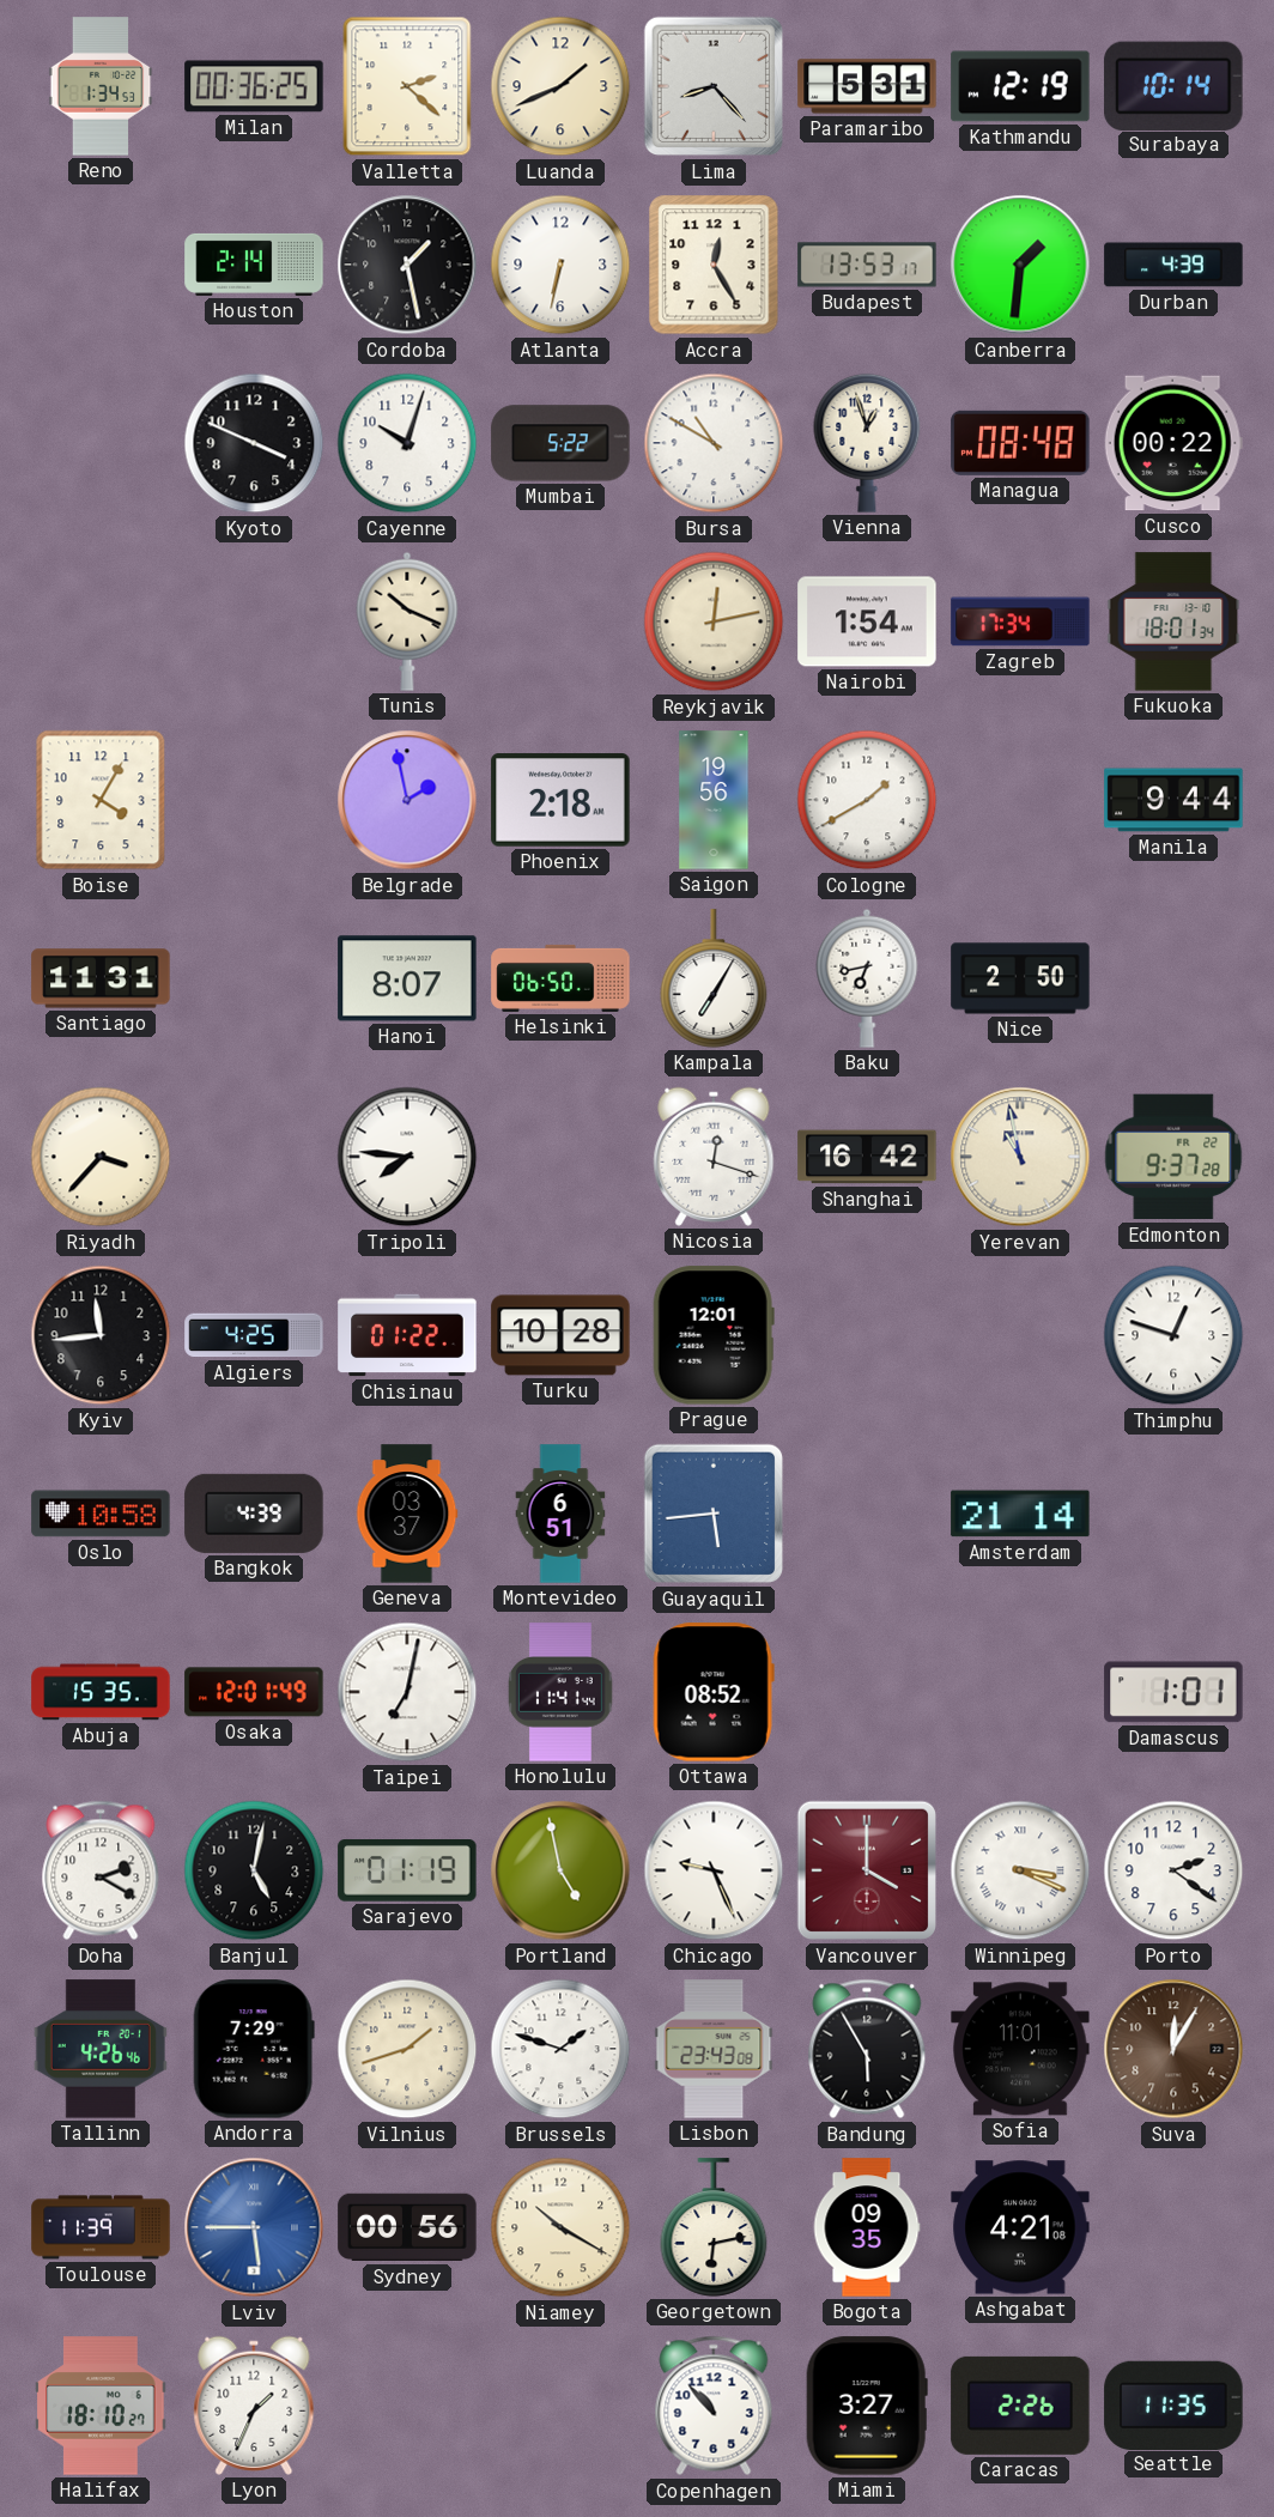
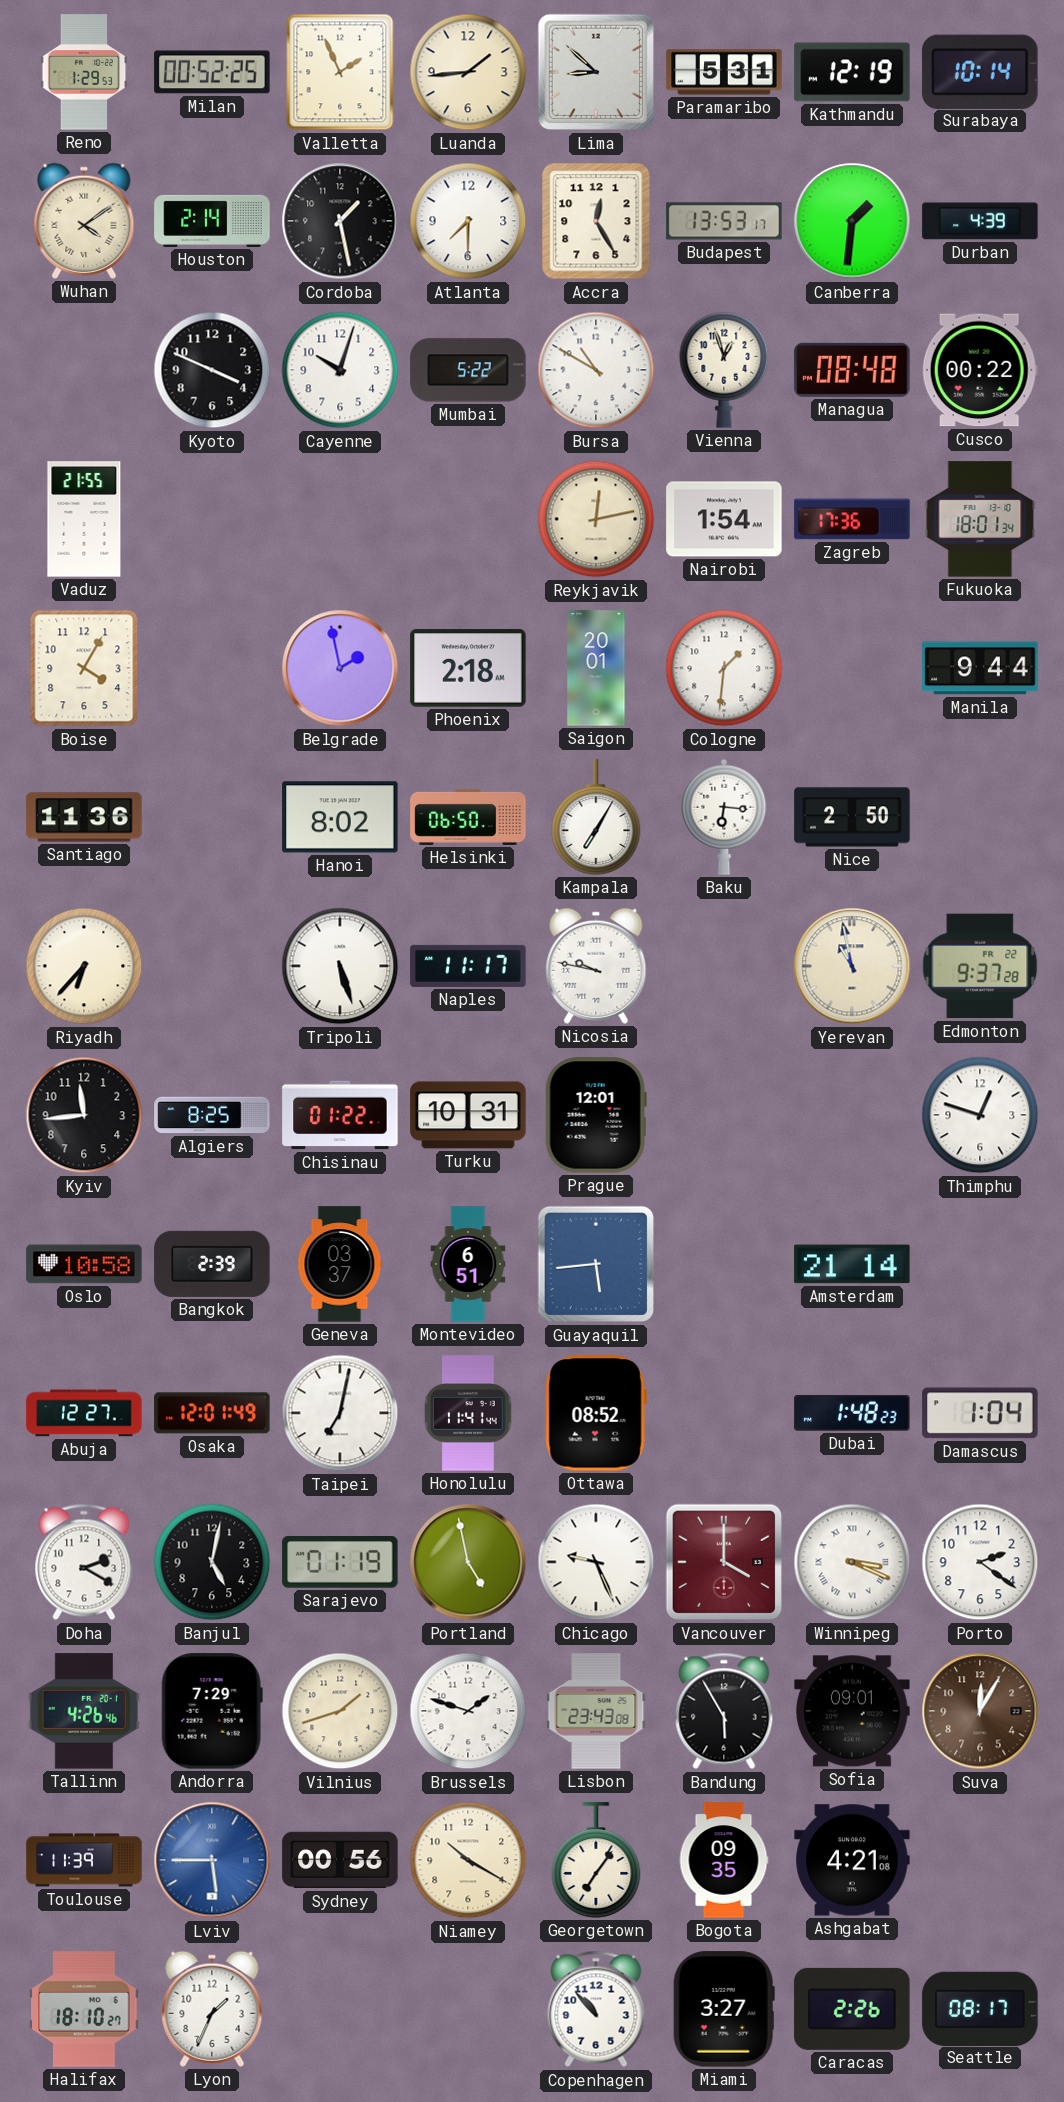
Reno: 1:34 -> 1:29 (84, 72)
Milan: 00:36 -> 00:52 (212, 72)
Valletta: 2:22 -> 1:56 (340, 72)
Luanda: 1:41 -> 1:44 (468, 72)
Lima: 8:23 -> 8:52 (596, 72)
Wuhan: none -> 4:09 (84, 221)
Atlanta: 6:32 -> 7:30 (468, 221)
Vaduz: none -> 21:55 (84, 519)
Tunis: 10:19 -> none (407, 621)
Zagreb: 17:34 -> 17:36 (852, 519)
Saigon: 19:56 -> 20:01 (596, 668)
Cologne: 1:40 -> 1:31 (724, 668)
Santiago: 11:31 -> 11:36 (84, 817)
Hanoi: 8:07 -> 8:02 (340, 817)
Baku: 6:43 -> 6:16 (724, 817)
Riyadh: 3:37 -> 6:37 (84, 966)
Tripoli: 7:46 -> 5:27 (340, 966)
Naples: none -> 11:17 (468, 966)
Nicosia: 12:18 -> 9:47 (596, 966)
Shanghai: 16:42 -> none (867, 1157)
Algiers: 4:25 -> 8:25 (212, 1115)
Turku: 10:28 -> 10:31 (468, 1115)
Bangkok: 4:39 -> 2:39 (212, 1264)
Abuja: 15:35 -> 12:27 (84, 1413)
Dubai: none -> 1:48 (852, 1413)
Damascus: 1:01 -> 1:04 (980, 1413)
Sofia: 11:01 -> 09:01 (852, 1711)
Georgetown: 6:13 -> 7:06 (596, 1860)
Seattle: 11:35 -> 08:17 (980, 2008)
